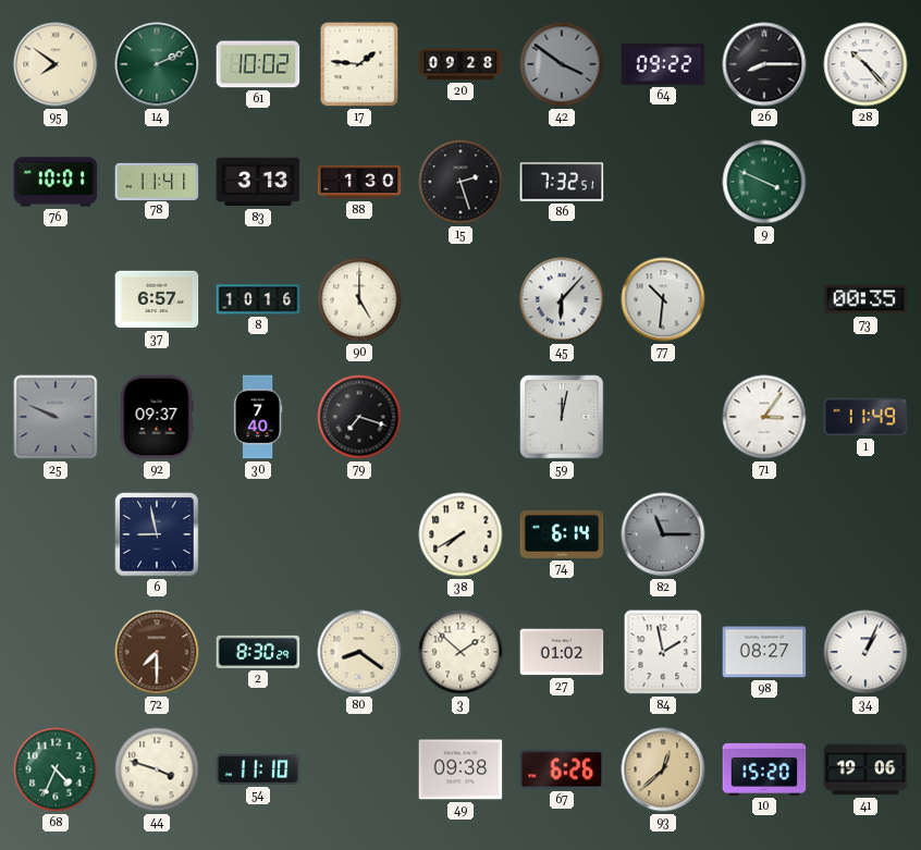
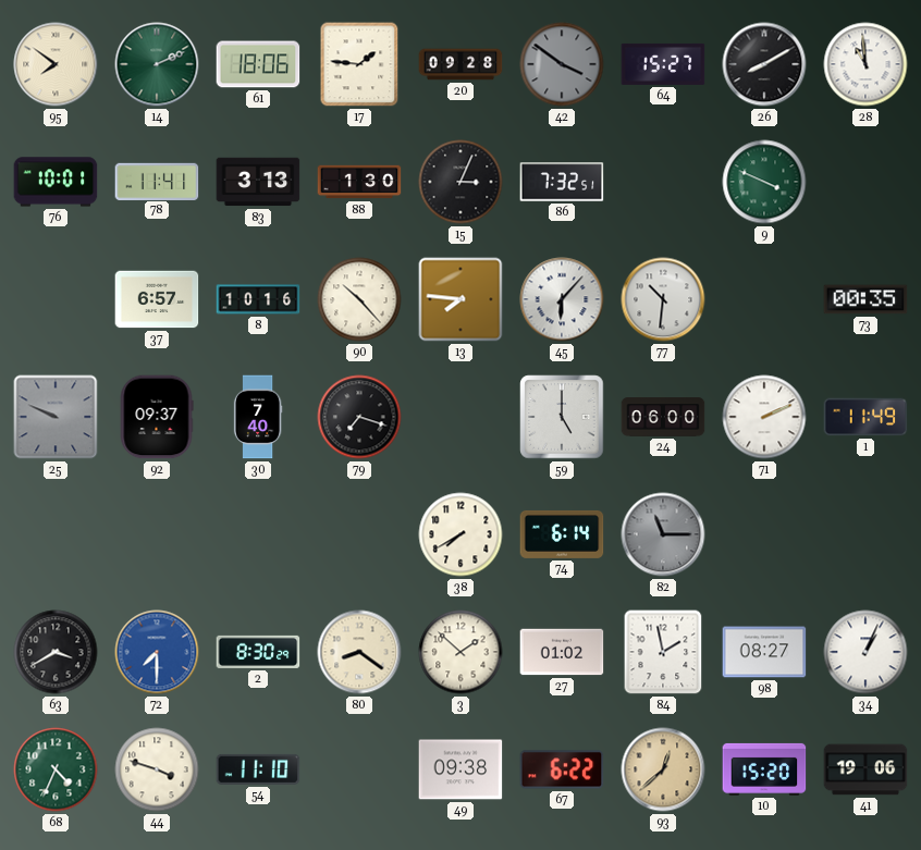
61: 10:02 -> 18:06 (258, 64)
64: 09:22 -> 15:27 (663, 64)
26: 8:15 -> 8:10 (764, 64)
28: 10:23 -> 10:59 (865, 64)
15: 2:27 -> 3:04 (461, 182)
90: 5:00 -> 10:23 (359, 299)
13: none -> 7:46 (461, 299)
59: 12:02 -> 5:00 (562, 417)
24: none -> 06:00 (663, 417)
71: 3:06 -> 2:11 (764, 417)
6: 8:58 -> none (157, 534)
63: none -> 3:40 (56, 652)
72 dial: brown -> blue (157, 652)
67: 6:26 -> 6:22 (562, 769)
